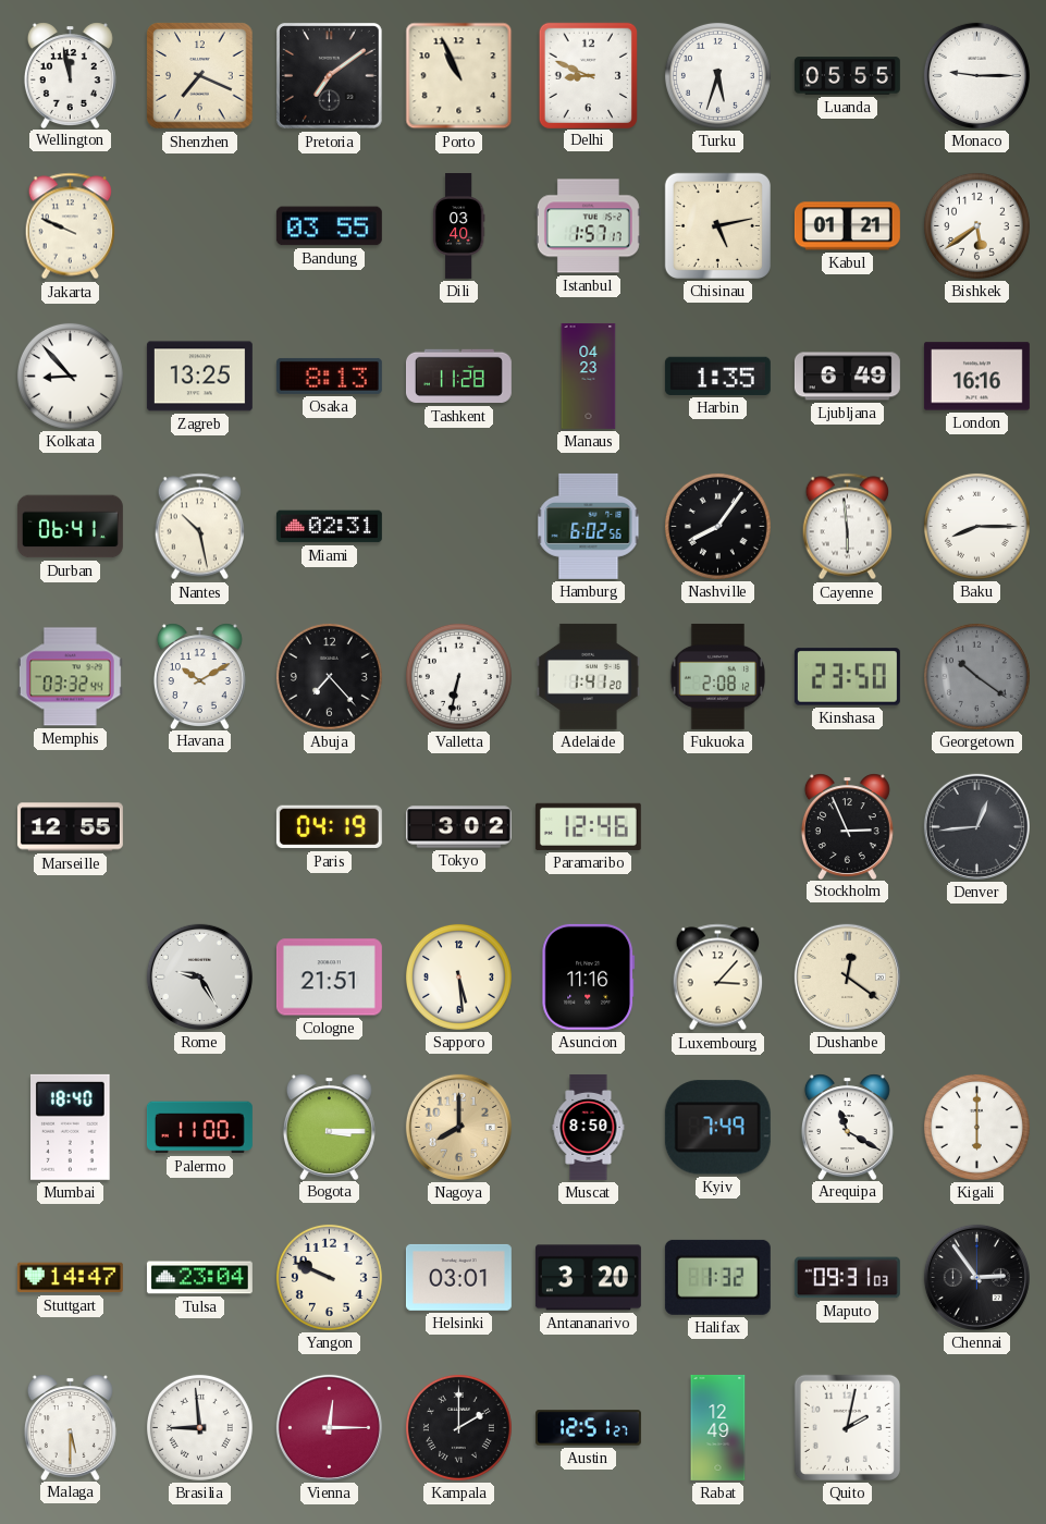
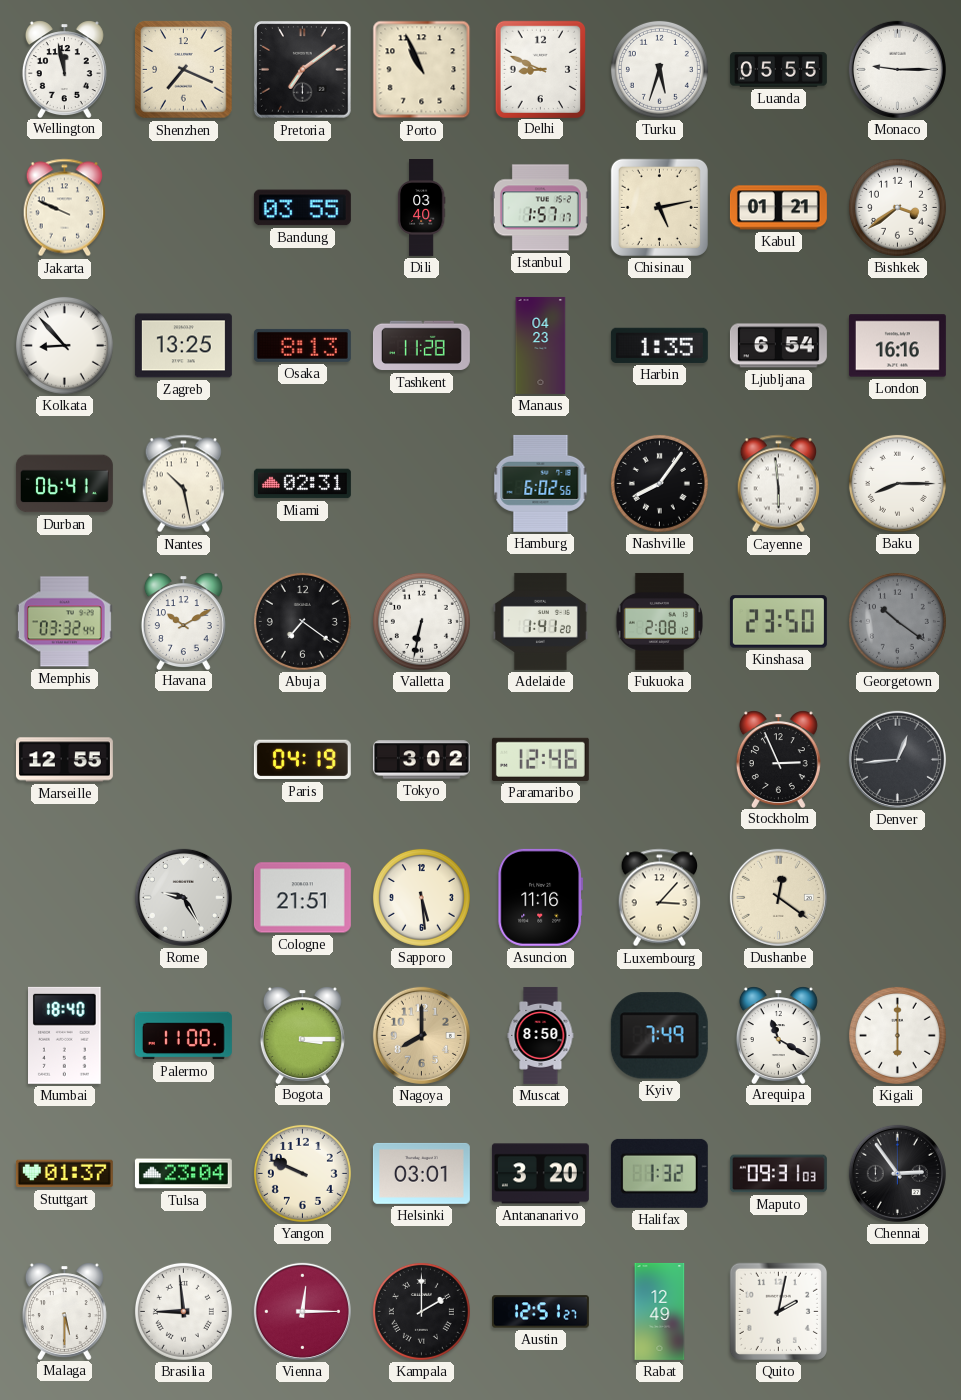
Bishkek: 5:39 -> 3:39 (897, 207)
Ljubljana: 6:49 -> 6:54 (778, 346)
Abuja: 7:23 -> 7:21 (302, 621)
Stuttgart: 14:47 -> 01:37 (64, 1174)
